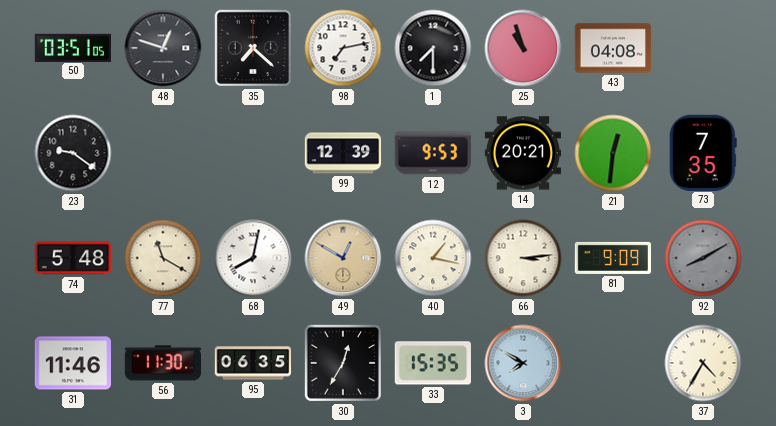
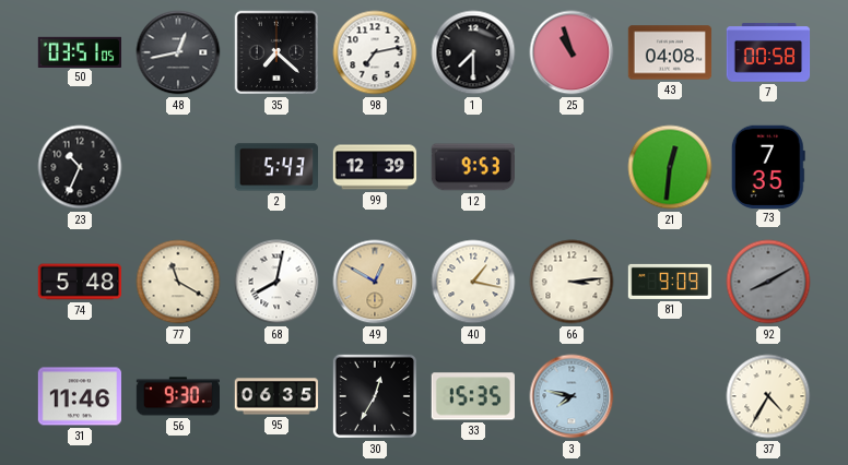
48: 12:48 -> 12:43 (178, 52)
7: none -> 00:58 (768, 52)
23: 9:21 -> 10:34 (80, 167)
2: none -> 5:43 (275, 167)
14: 20:21 -> none (522, 153)
56: 11:30 -> 9:30 (177, 396)
3: 7:50 -> 7:47 (572, 396)
